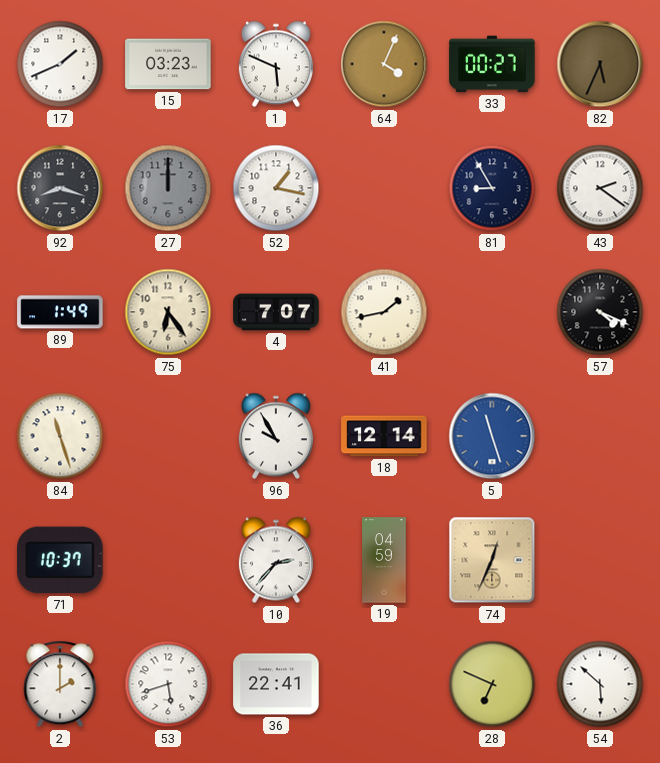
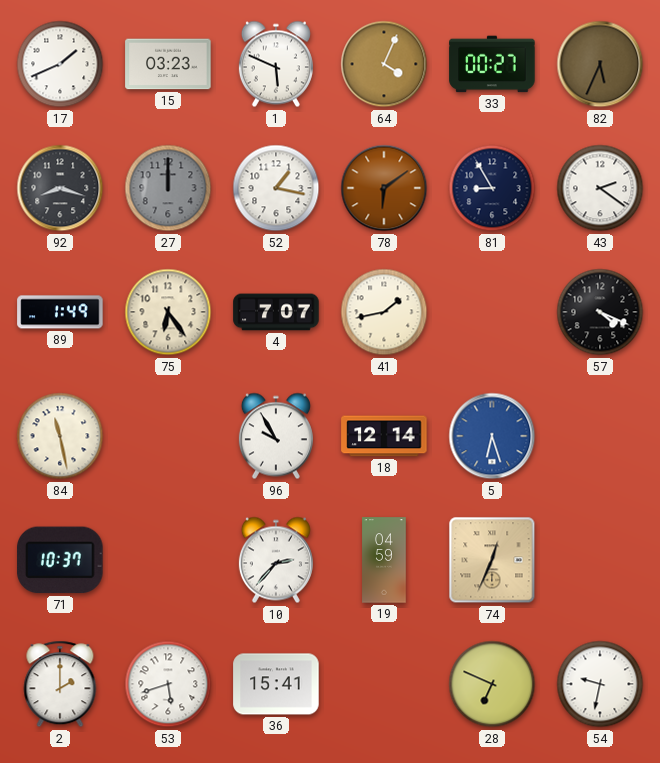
78: none -> 6:09 (384, 188)
84: 11:27 -> 11:28 (60, 436)
5: 11:27 -> 6:27 (492, 436)
36: 22:41 -> 15:41 (276, 684)
54: 5:52 -> 9:32 (600, 684)
